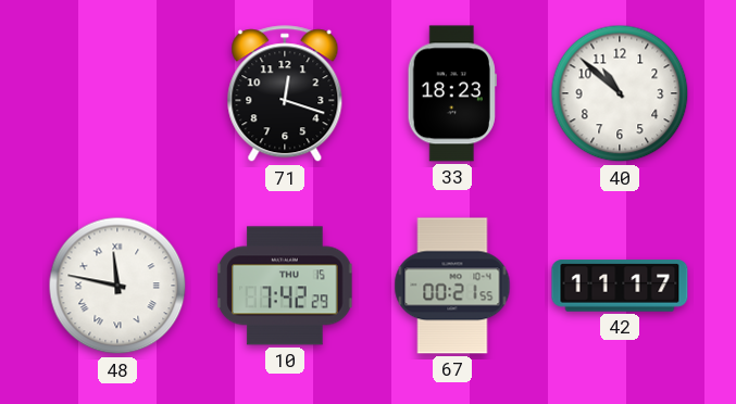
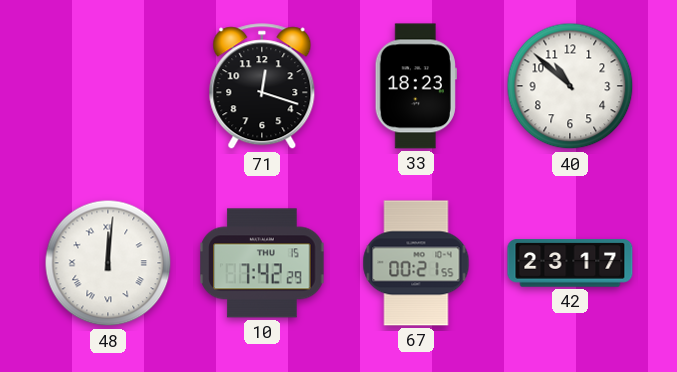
48: 11:47 -> 12:01 (108, 263)
42: 11:17 -> 23:17 (570, 263)
